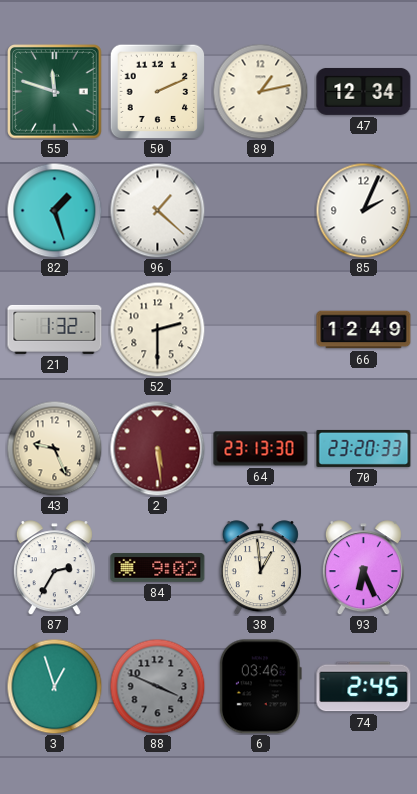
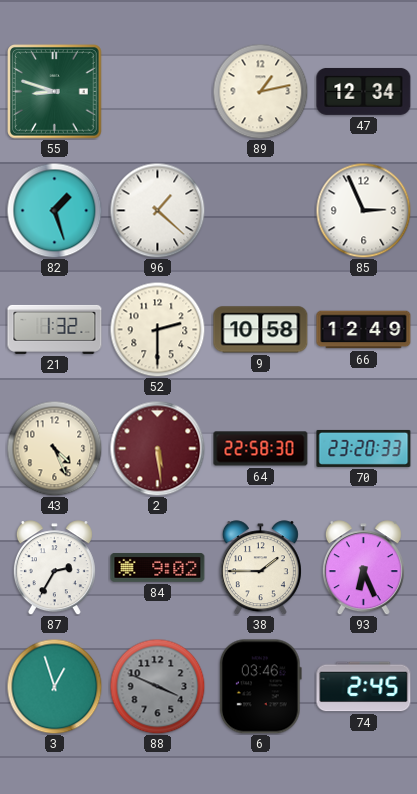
55: 11:48 -> 8:48 (55, 92)
50: 2:11 -> none (157, 91)
85: 2:04 -> 2:56 (363, 210)
9: none -> 10:58 (261, 330)
43: 9:26 -> 4:26 (54, 448)
64: 23:13 -> 22:58 (261, 449)
38: 12:59 -> 1:45 (260, 568)
